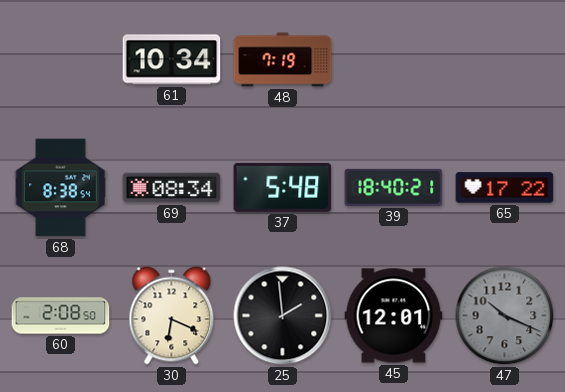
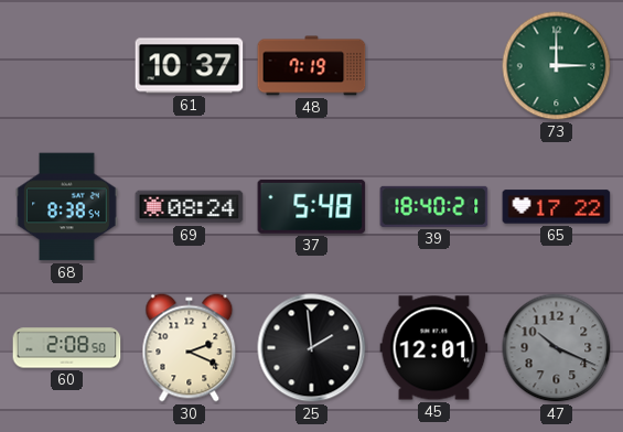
61: 10:34 -> 10:37 (190, 66)
73: none -> 3:00 (557, 66)
69: 08:34 -> 08:24 (190, 207)
30: 6:19 -> 2:19 (190, 348)
